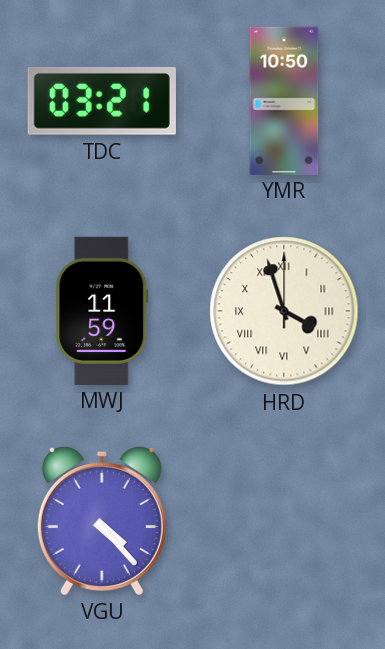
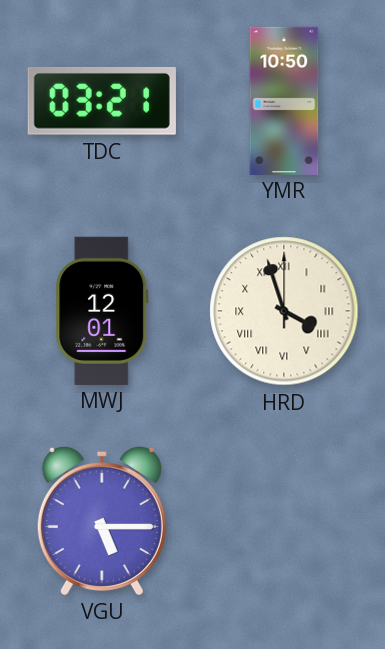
MWJ: 11:59 -> 12:01 (102, 310)
VGU: 4:23 -> 5:15 (102, 520)
